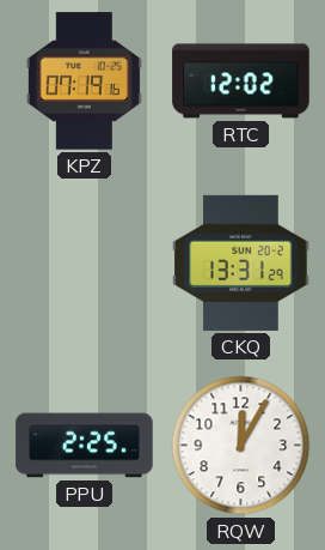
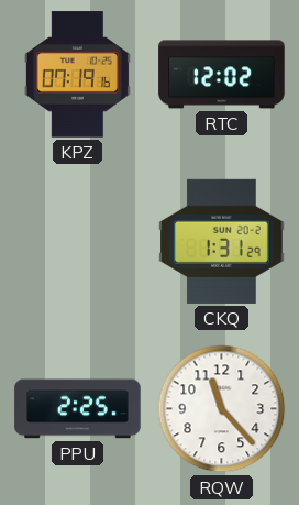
CKQ: 13:31 -> 1:31 (222, 241)
RQW: 12:05 -> 11:23 (222, 409)
